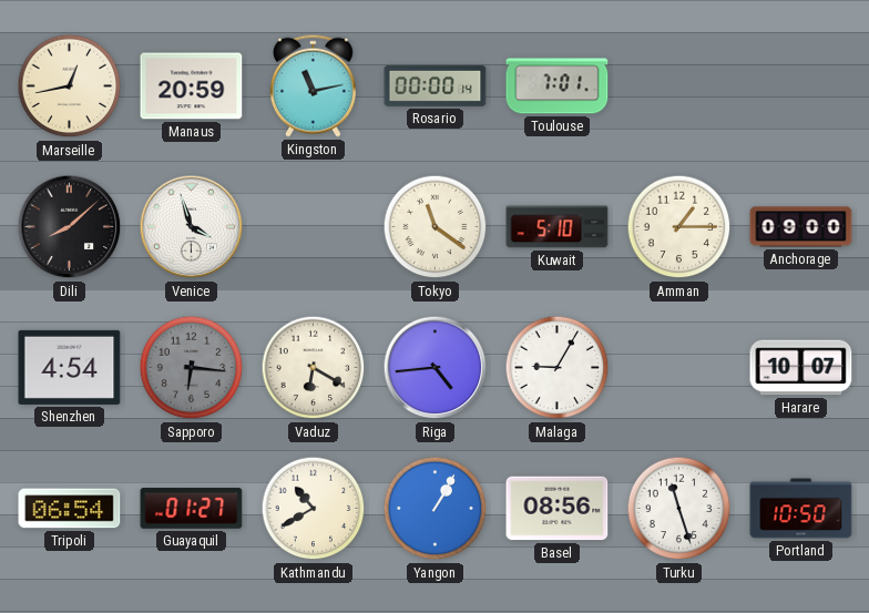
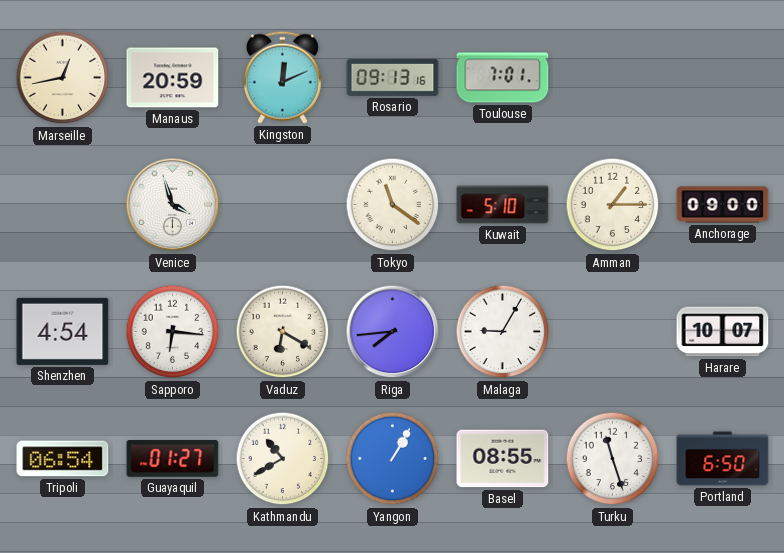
Kingston: 11:13 -> 12:11 (282, 77)
Rosario: 00:00 -> 09:13 (393, 77)
Dili: 8:08 -> none (70, 227)
Sapporo dial: grey -> white (173, 332)
Riga: 4:44 -> 7:44 (393, 332)
Basel: 08:56 -> 08:55 (503, 459)
Portland: 10:50 -> 6:50 (723, 459)
